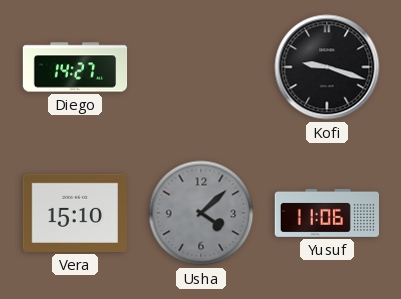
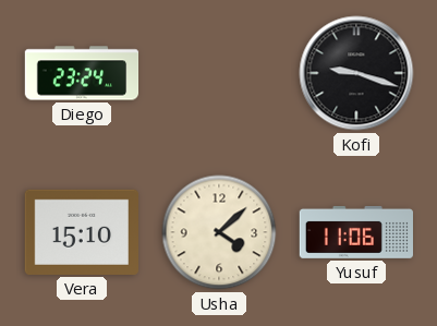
Diego: 14:27 -> 23:24 (82, 73)
Usha dial: grey -> cream (219, 232)
